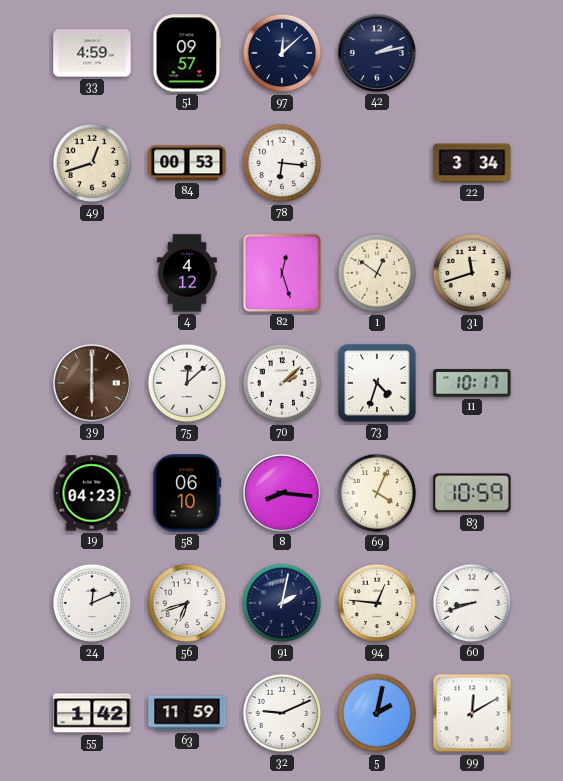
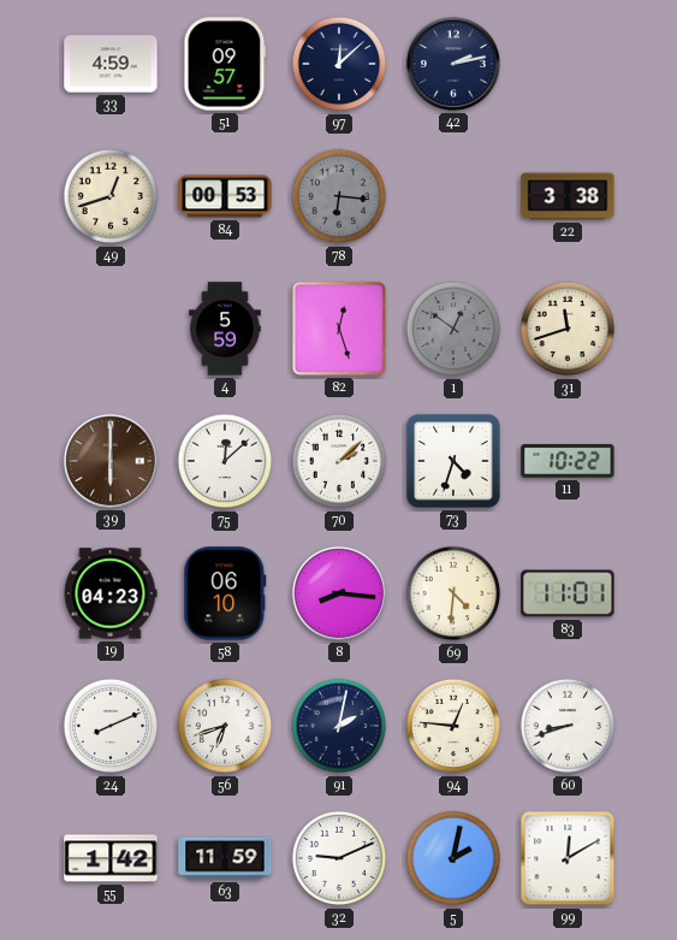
78 dial: white -> grey (339, 196)
22: 3:34 -> 3:38 (568, 196)
4: 4:12 -> 5:59 (225, 329)
1 dial: cream -> grey (453, 329)
11: 10:17 -> 10:22 (568, 462)
69: 4:04 -> 4:31 (453, 593)
83: 10:59 -> 11:01 (568, 593)
24: 12:11 -> 8:11 (111, 726)
